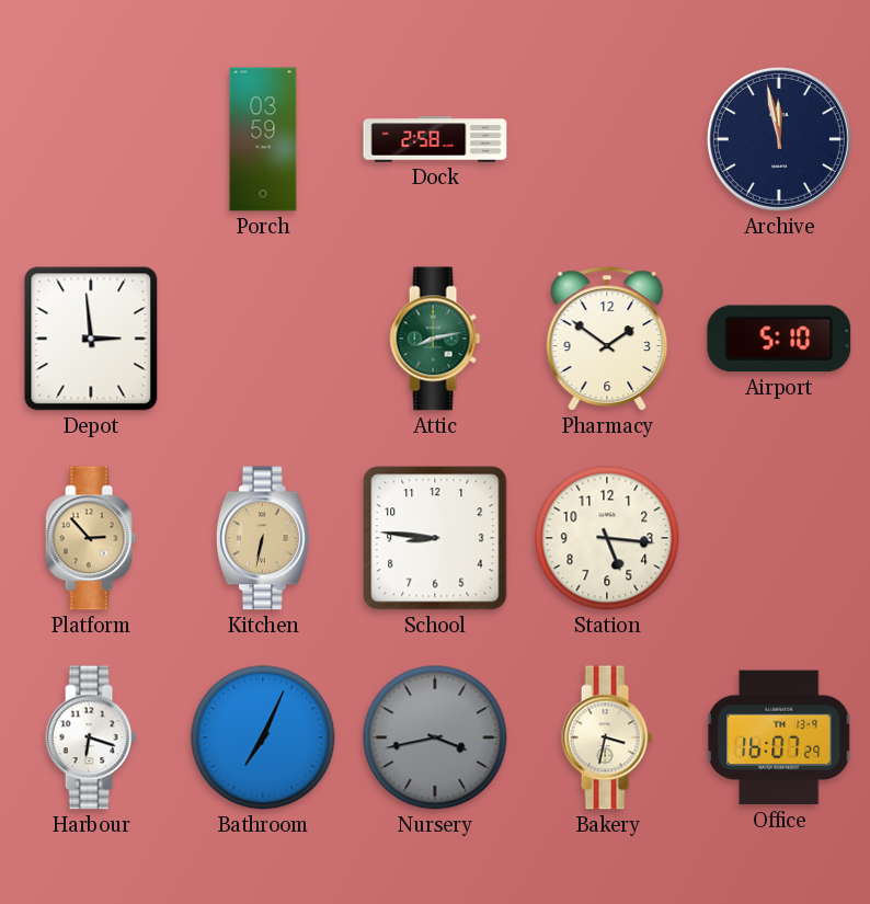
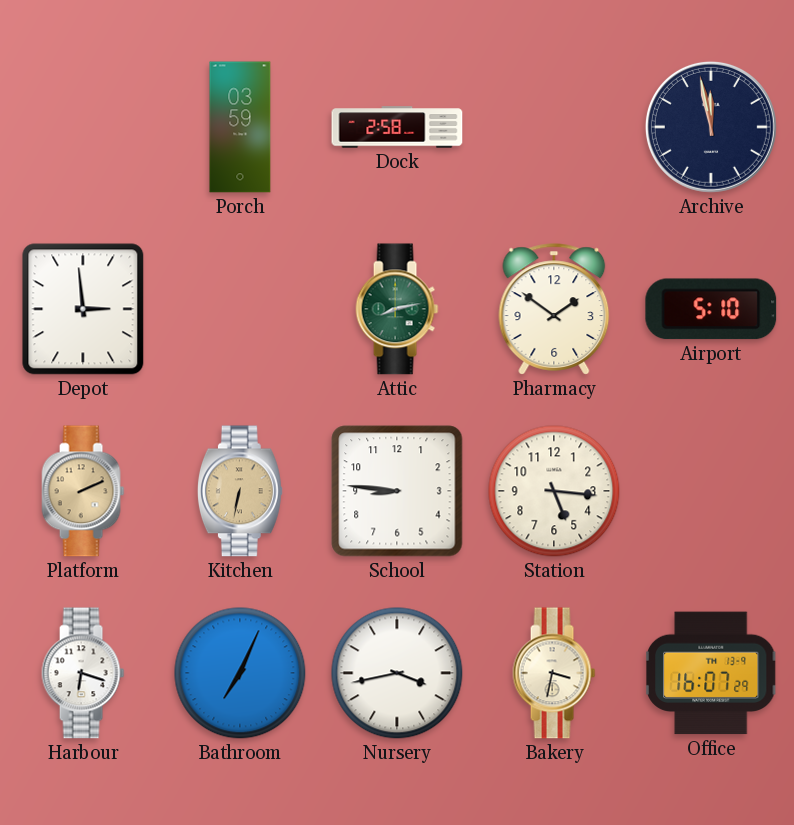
Platform: 2:53 -> 2:11 (83, 491)
Nursery dial: grey -> white (397, 673)
